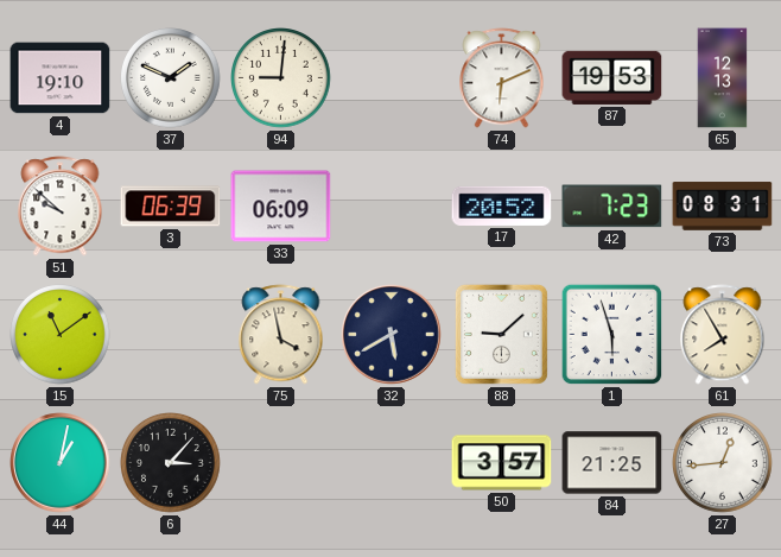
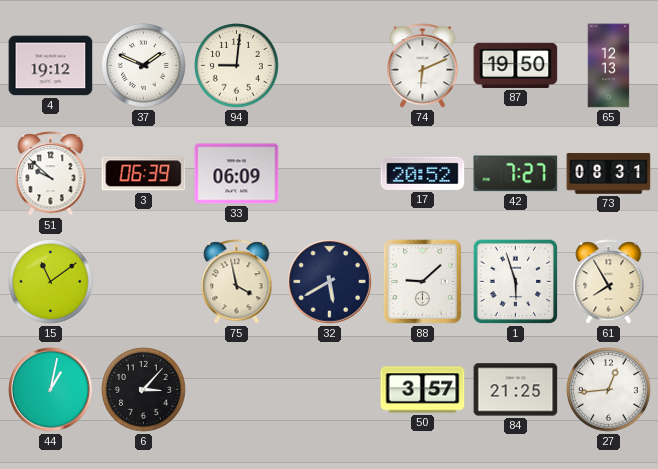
4: 19:10 -> 19:12 (51, 66)
87: 19:53 -> 19:50 (516, 65)
42: 7:23 -> 7:27 (516, 174)
